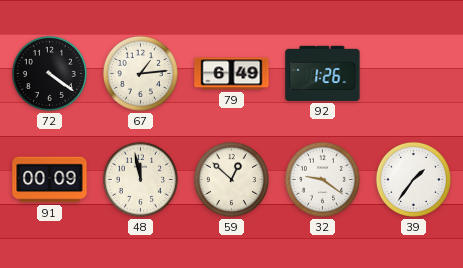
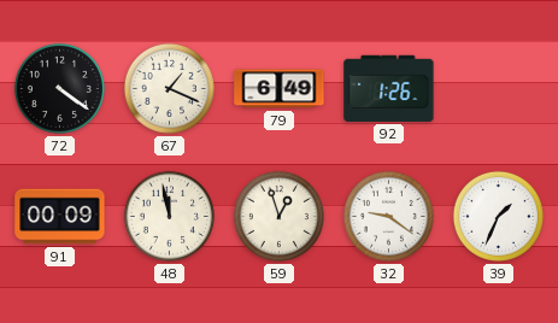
67: 1:14 -> 1:19 (169, 88)
59: 12:52 -> 12:57 (278, 216)
39: 1:36 -> 1:34 (498, 216)
